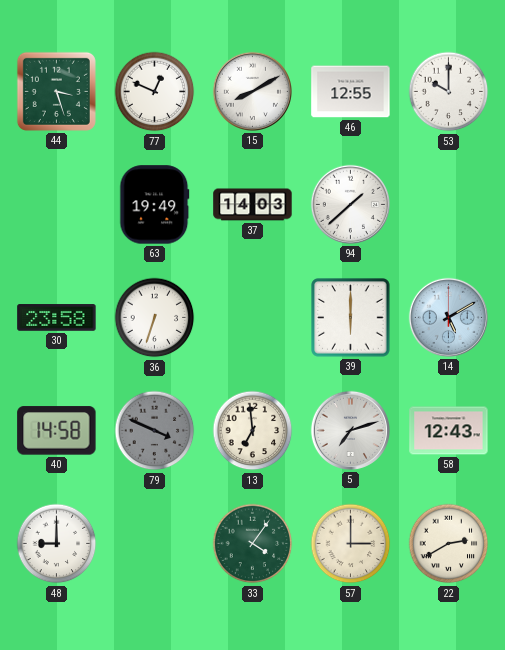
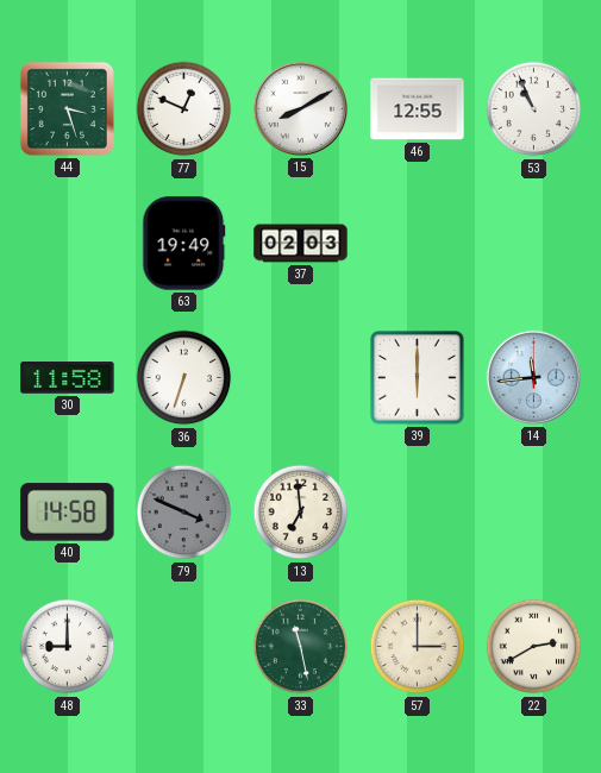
53: 10:00 -> 10:56 (534, 109)
37: 14:03 -> 02:03 (301, 244)
94: 1:38 -> none (350, 204)
30: 23:58 -> 11:58 (68, 378)
14: 5:10 -> 11:44 (533, 377)
5: 7:12 -> none (350, 430)
58: 12:43 -> none (449, 431)
33: 4:06 -> 11:28 (301, 647)
